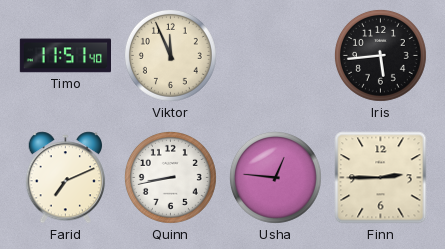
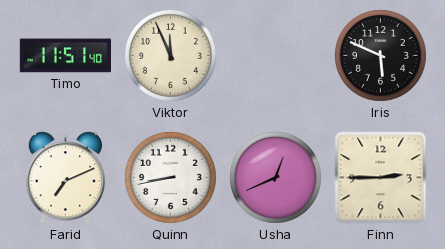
Iris: 5:44 -> 5:49 (380, 55)
Usha: 12:46 -> 12:41 (275, 177)
